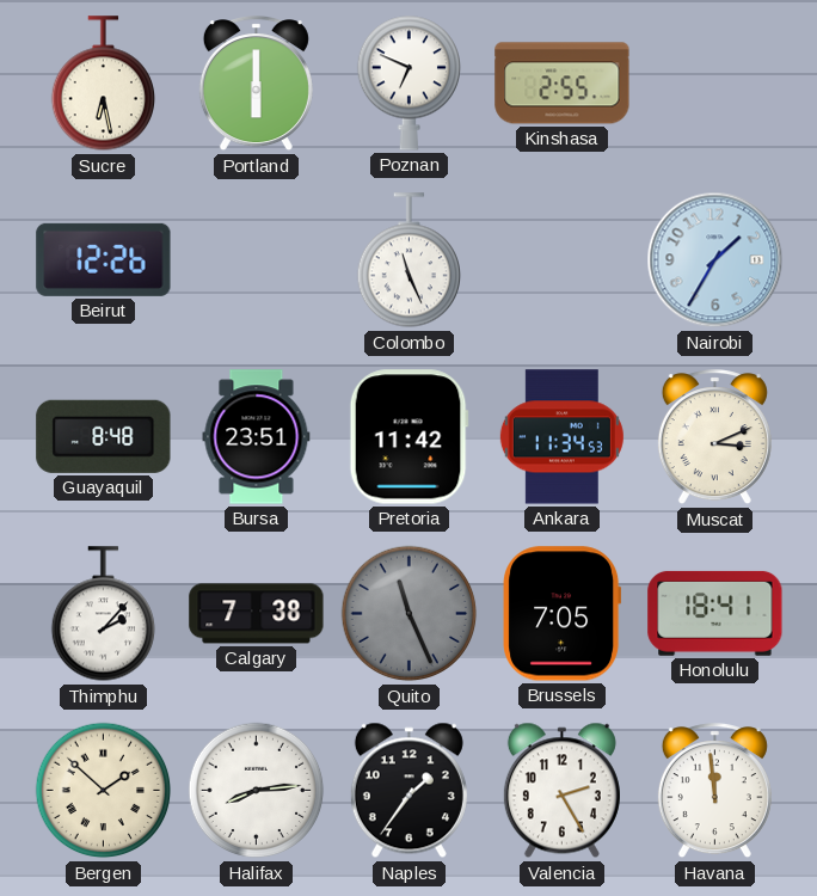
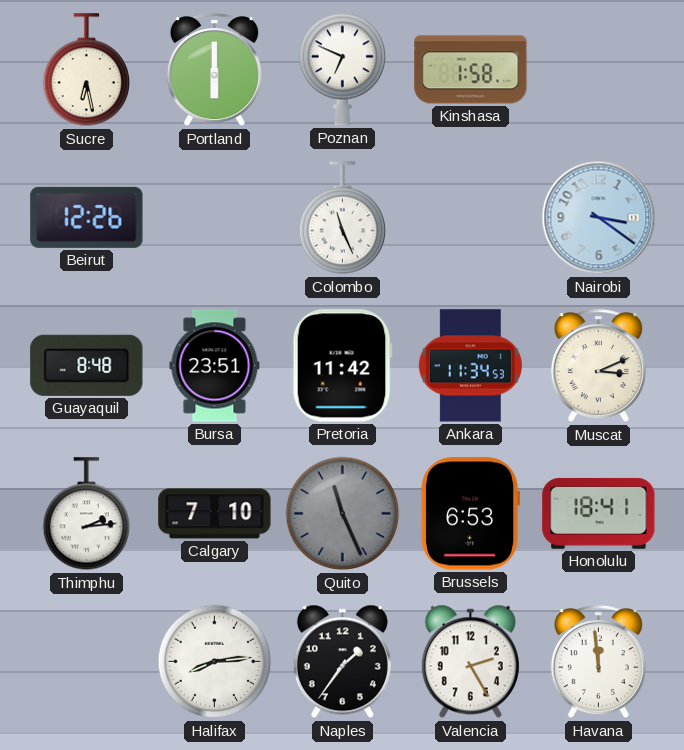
Kinshasa: 2:55 -> 1:58 (471, 70)
Nairobi: 1:35 -> 3:21 (599, 218)
Thimphu: 2:07 -> 2:14 (86, 514)
Calgary: 7:38 -> 7:10 (215, 514)
Brussels: 7:05 -> 6:53 (471, 514)
Bergen: 1:52 -> none (104, 791)
